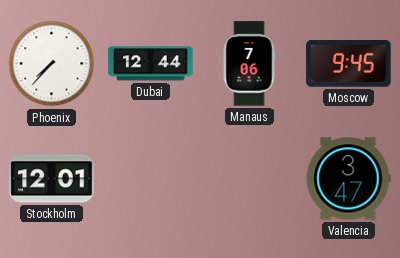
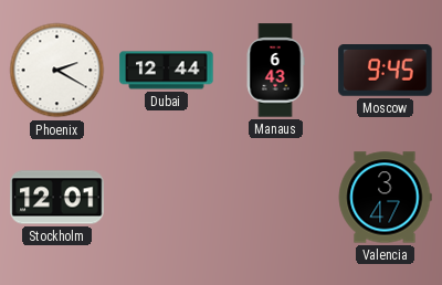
Phoenix: 7:37 -> 2:20 (57, 71)
Manaus: 7:06 -> 6:43 (275, 71)
